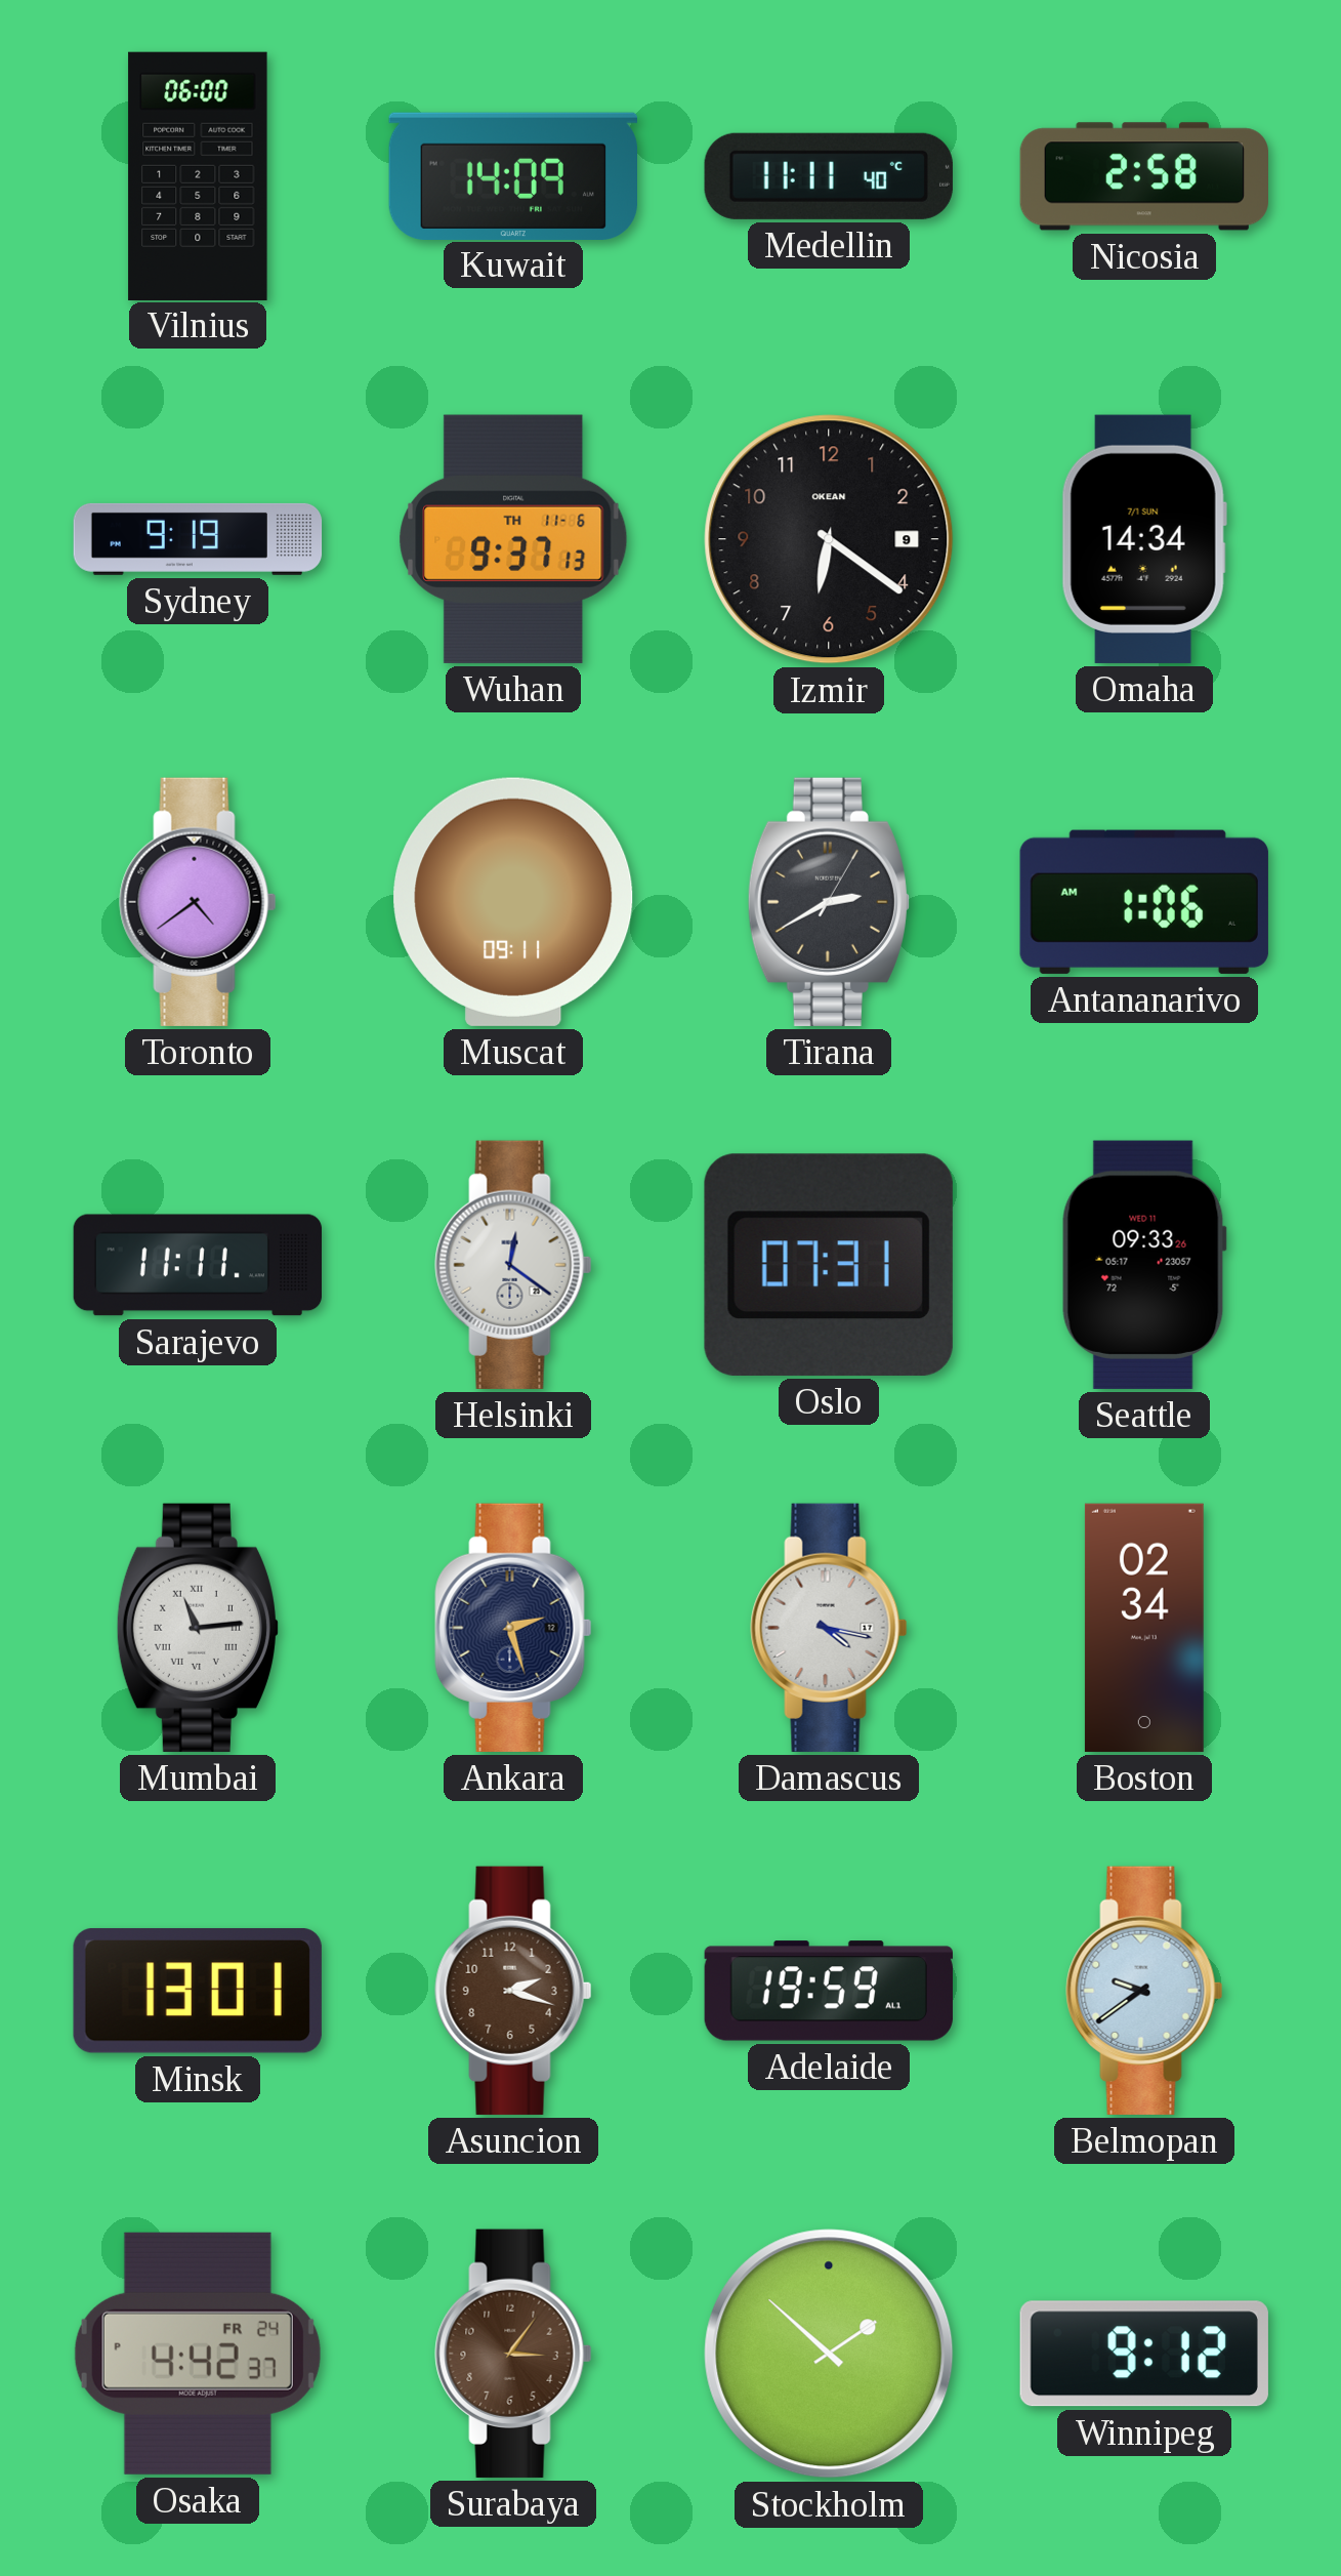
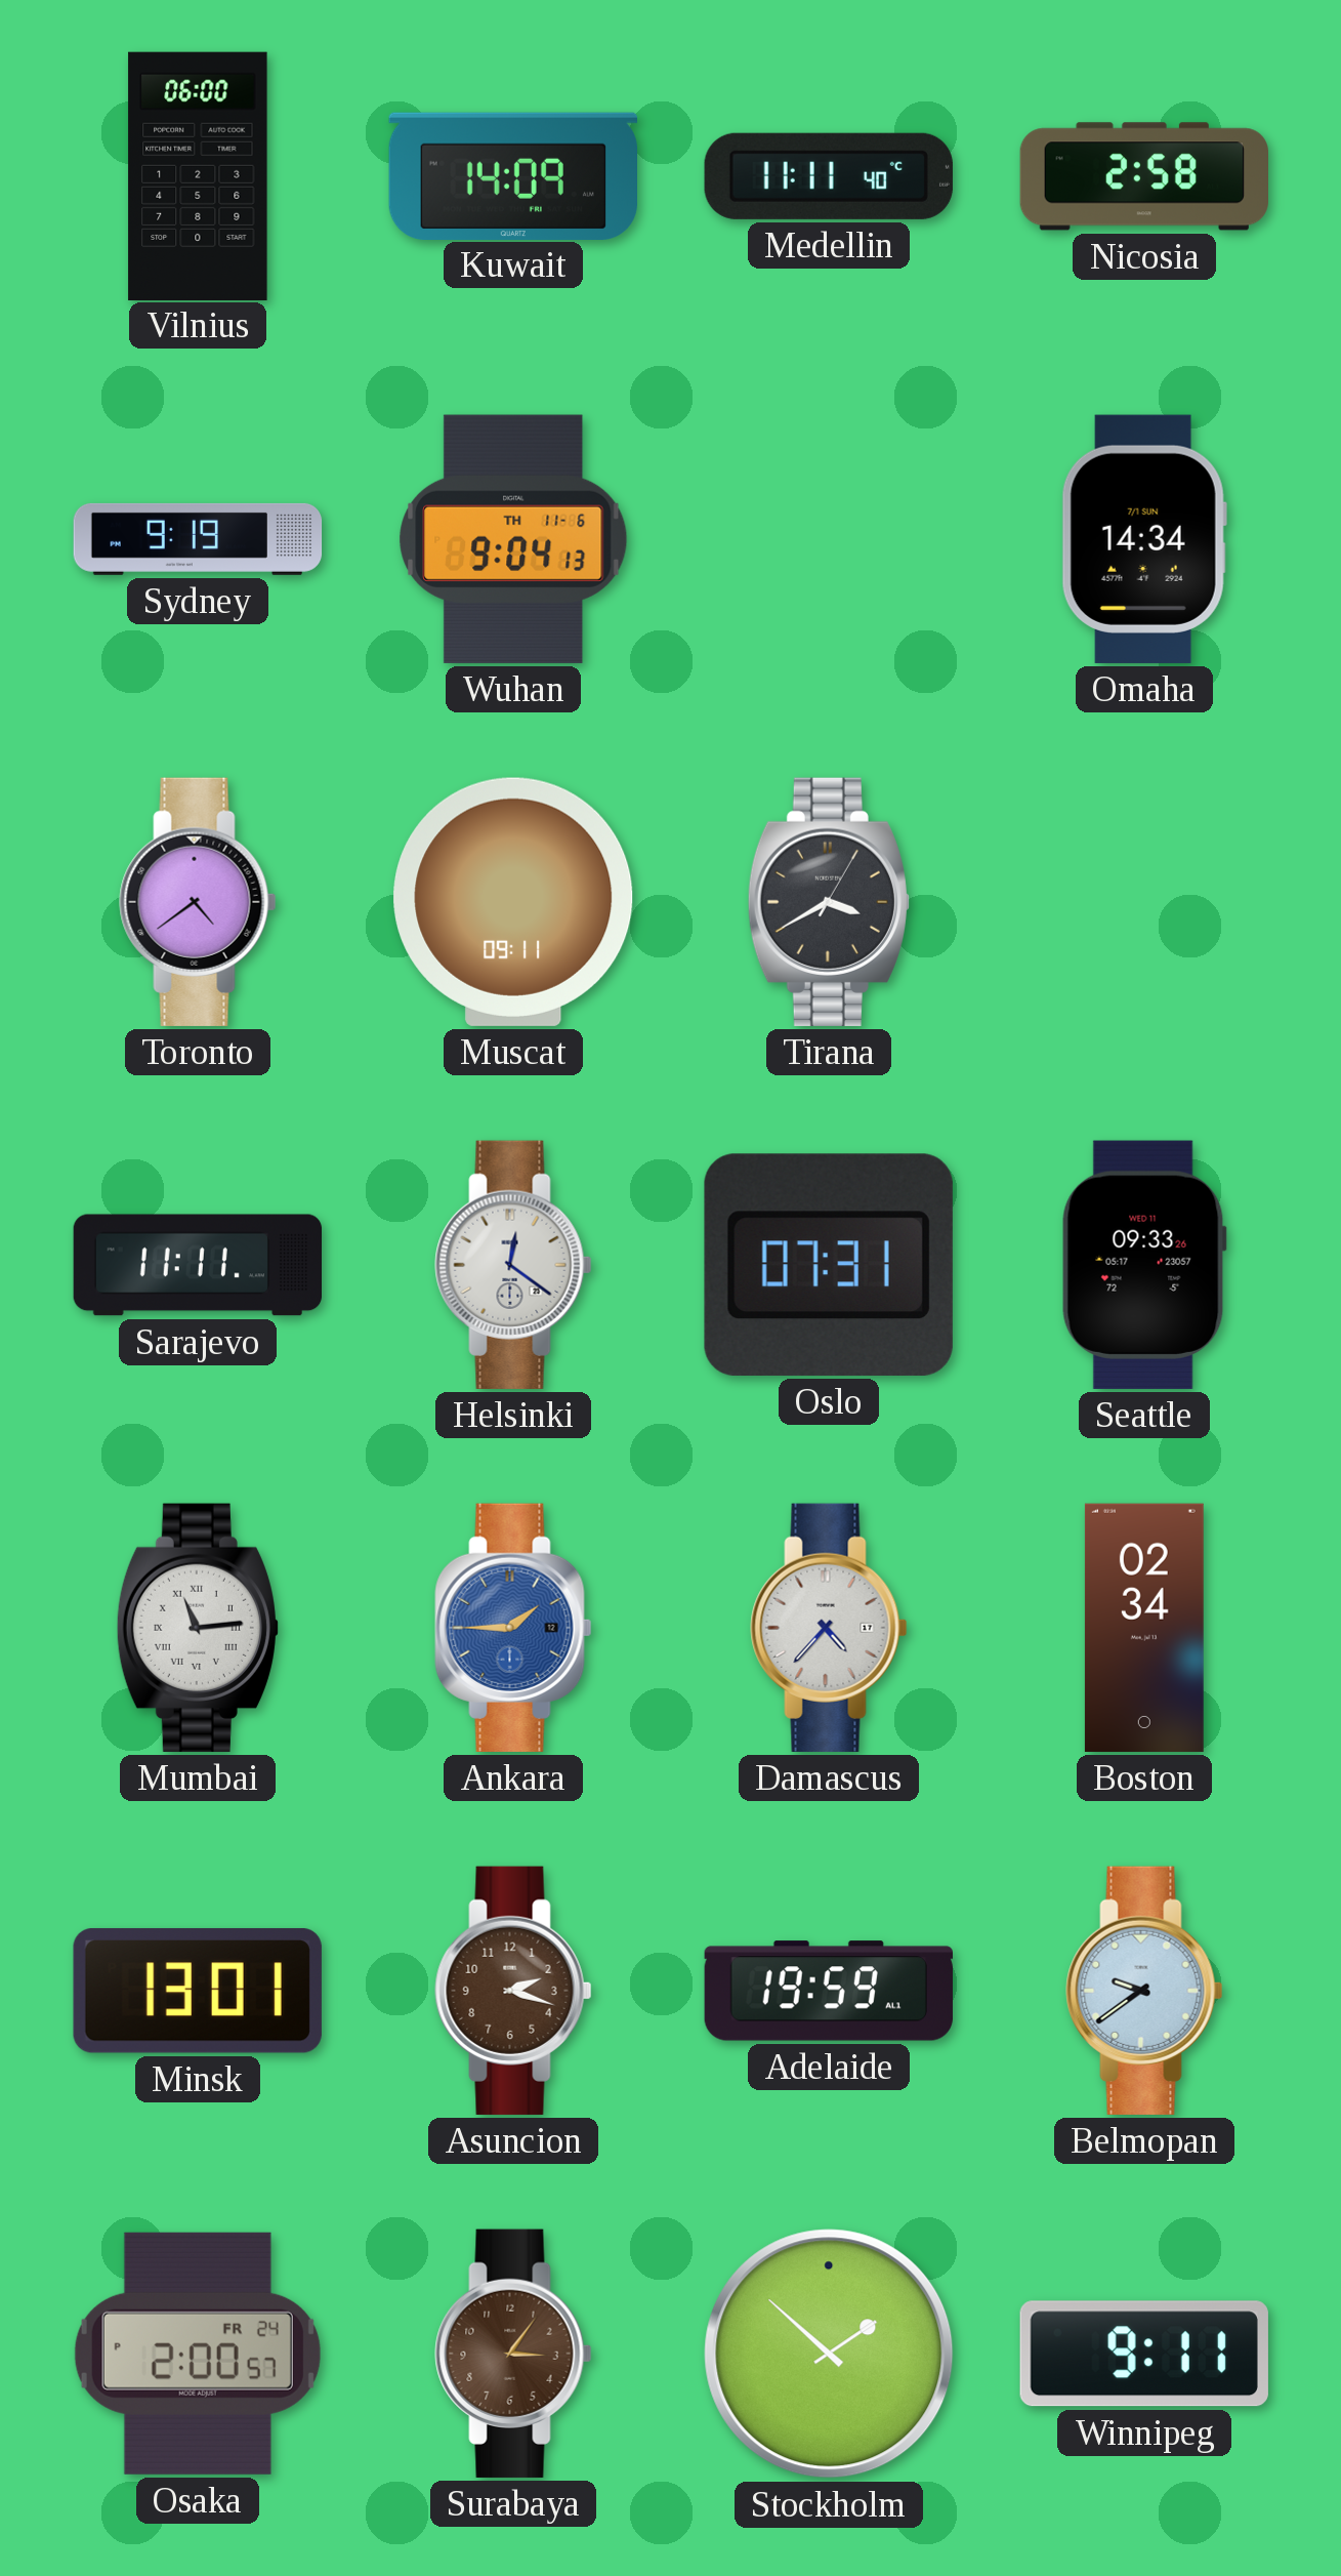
Wuhan: 9:37 -> 9:04 (513, 539)
Izmir: 6:21 -> none (829, 539)
Tirana: 2:40 -> 3:40 (829, 902)
Antananarivo: 1:06 -> none (1144, 902)
Ankara: 2:27 -> 1:45 (513, 1628)
Ankara dial: navy -> blue (513, 1628)
Damascus: 4:17 -> 4:37 (829, 1628)
Osaka: 4:42 -> 2:00 (198, 2354)
Winnipeg: 9:12 -> 9:11 (1144, 2354)
